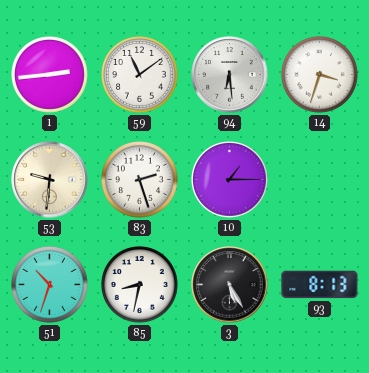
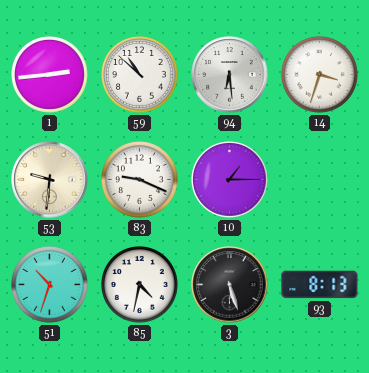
59: 11:09 -> 10:52 (140, 75)
83: 2:27 -> 9:19 (140, 180)
85: 8:32 -> 4:32 (140, 285)
3: 5:25 -> 5:27 (230, 285)
